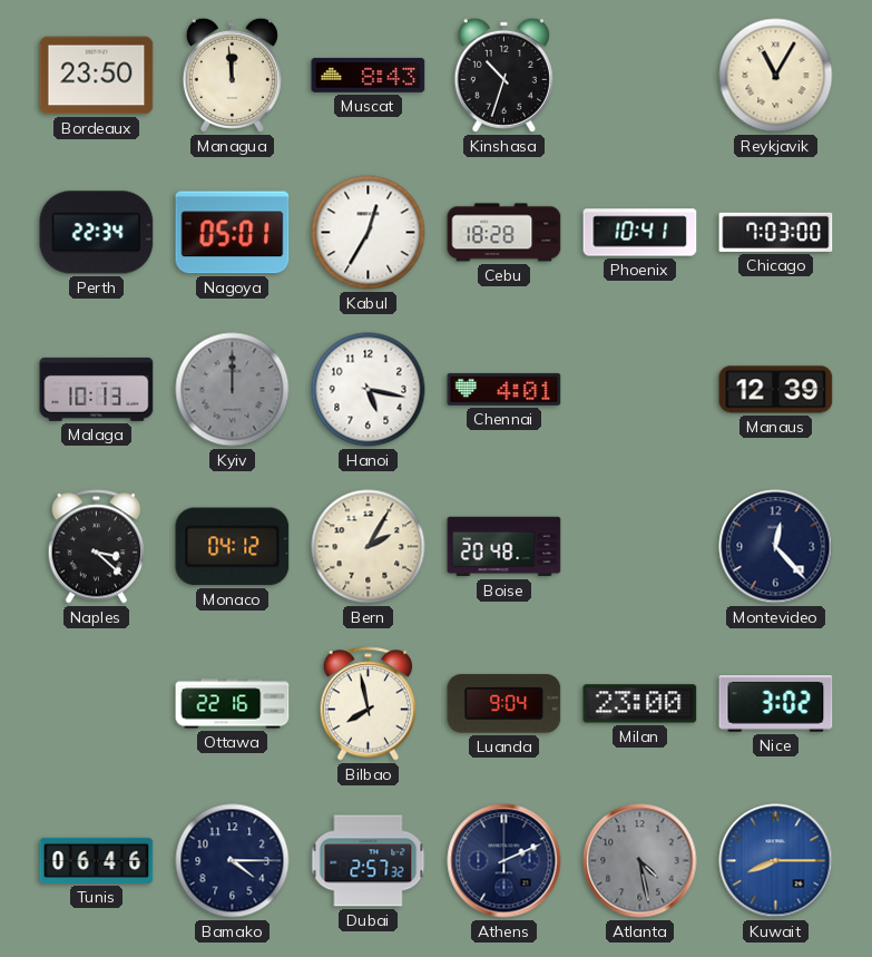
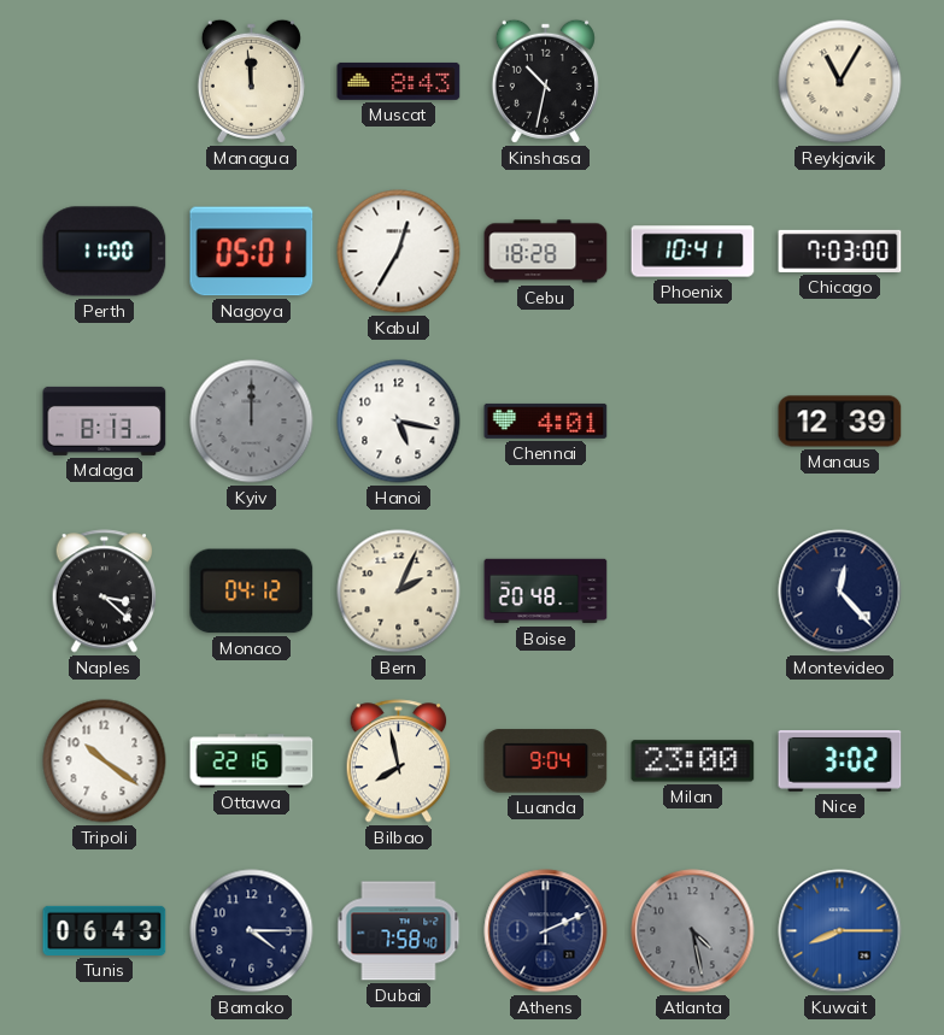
Bordeaux: 23:50 -> none (97, 76)
Kinshasa: 10:33 -> 10:32 (545, 81)
Perth: 22:34 -> 11:00 (105, 252)
Malaga: 10:13 -> 8:13 (105, 421)
Bern: 2:05 -> 2:04 (399, 592)
Tripoli: none -> 10:21 (105, 761)
Tunis: 06:46 -> 06:43 (105, 930)
Dubai: 2:57 -> 7:58 (399, 931)
